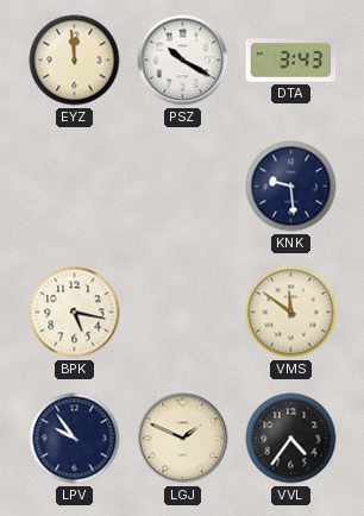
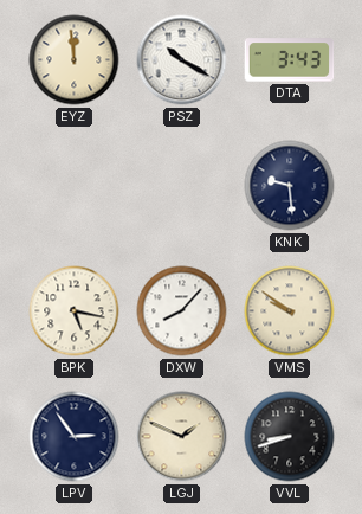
DXW: none -> 8:07 (182, 311)
VMS: 11:51 -> 9:51 (290, 311)
LPV: 9:54 -> 2:54 (75, 437)
VVL: 4:36 -> 8:42 (290, 437)
